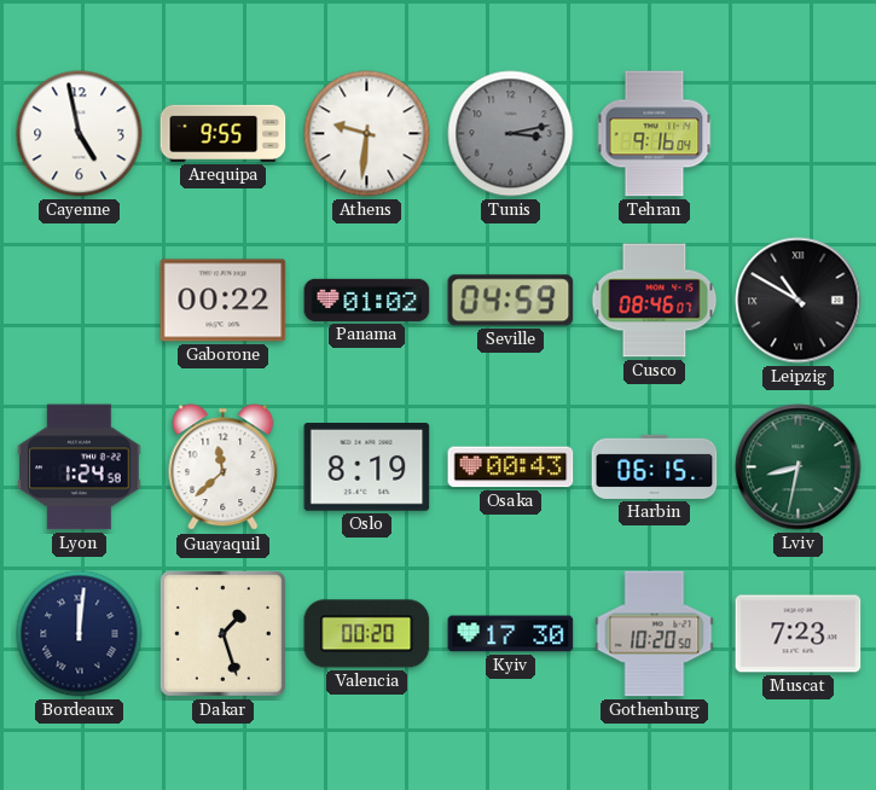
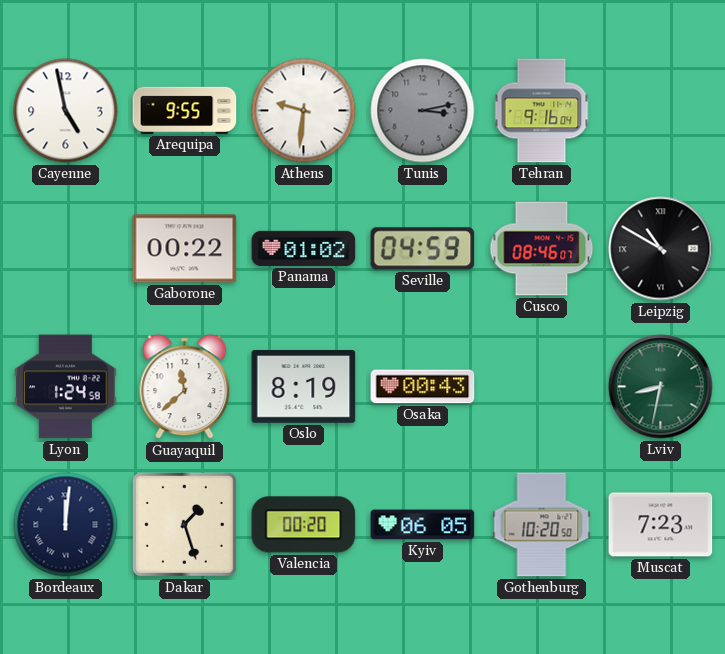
Harbin: 06:15 -> none (655, 466)
Kyiv: 17:30 -> 06:05 (423, 525)
